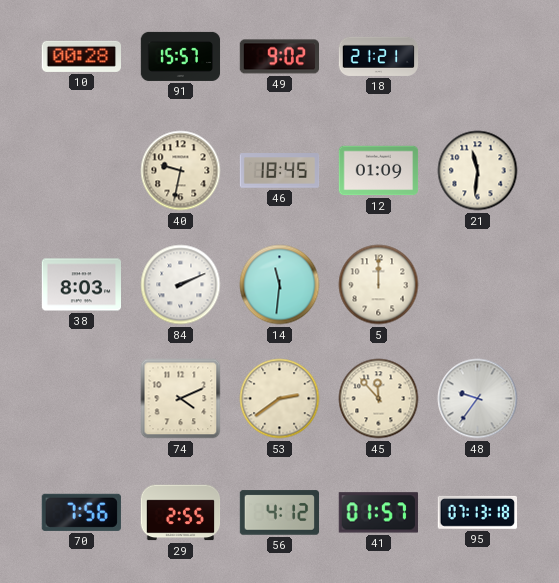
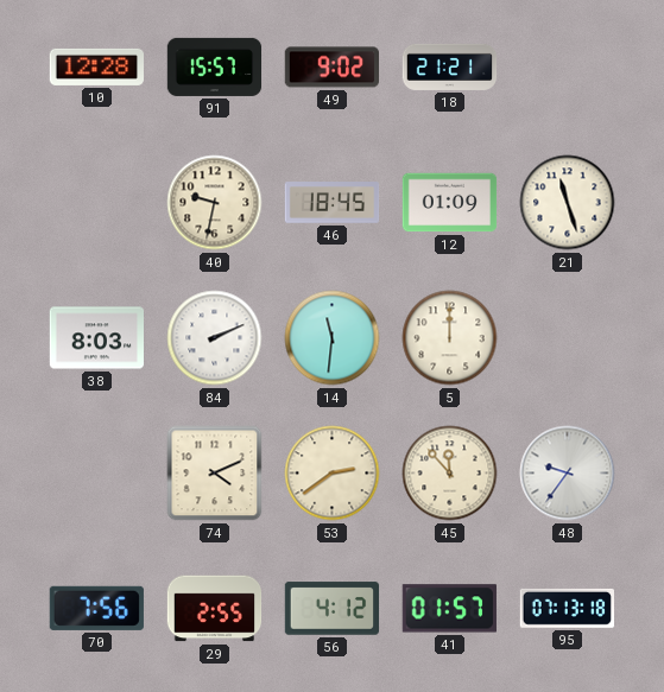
10: 00:28 -> 12:28 (96, 66)
21: 11:31 -> 11:27 (568, 203)
